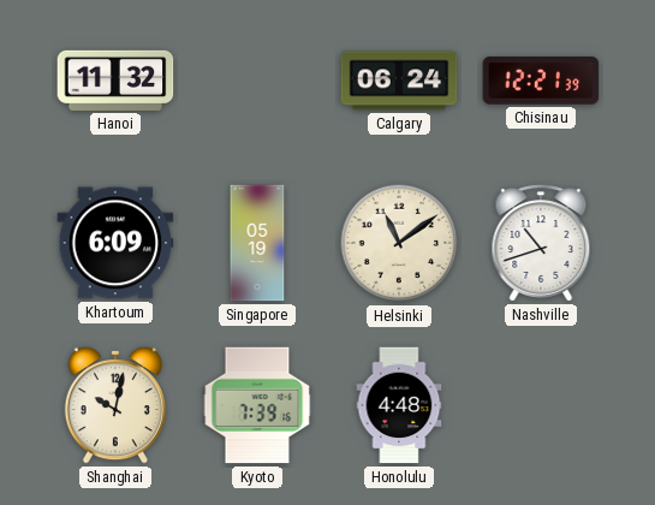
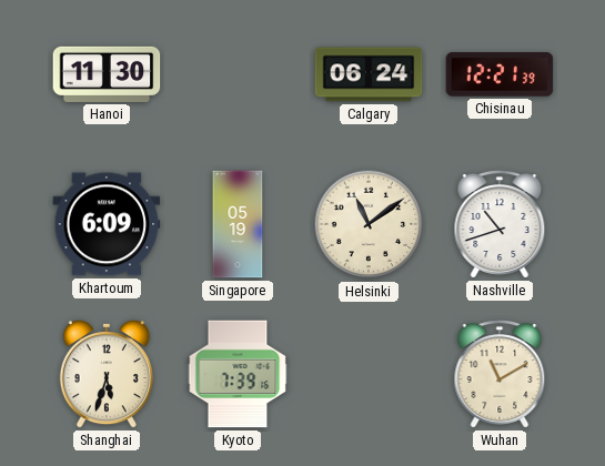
Hanoi: 11:32 -> 11:30 (107, 74)
Shanghai: 10:02 -> 5:33 (107, 374)
Honolulu: 4:48 -> none (399, 405)
Wuhan: none -> 11:10 (500, 374)
